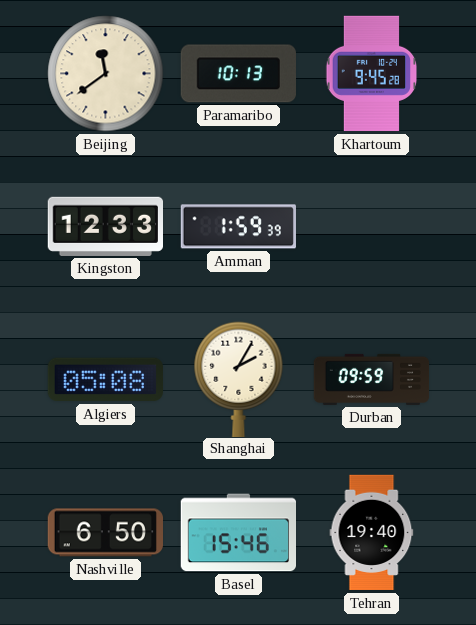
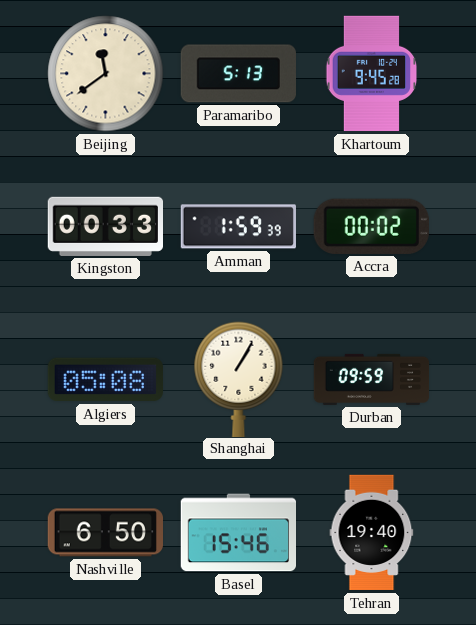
Paramaribo: 10:13 -> 5:13 (238, 74)
Kingston: 12:33 -> 00:33 (105, 226)
Accra: none -> 00:02 (371, 226)
Shanghai: 2:05 -> 1:05 (239, 379)
